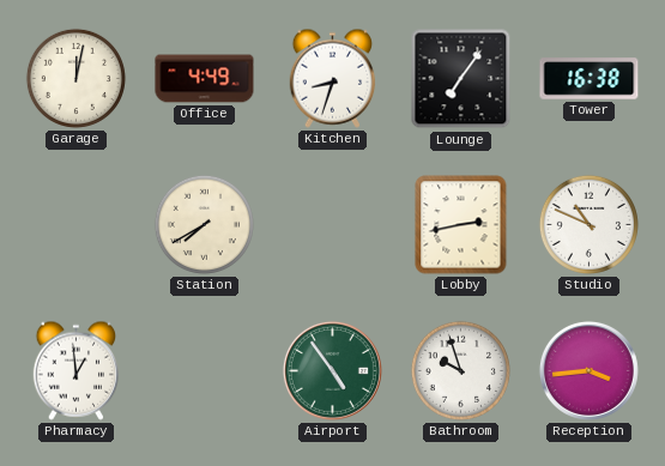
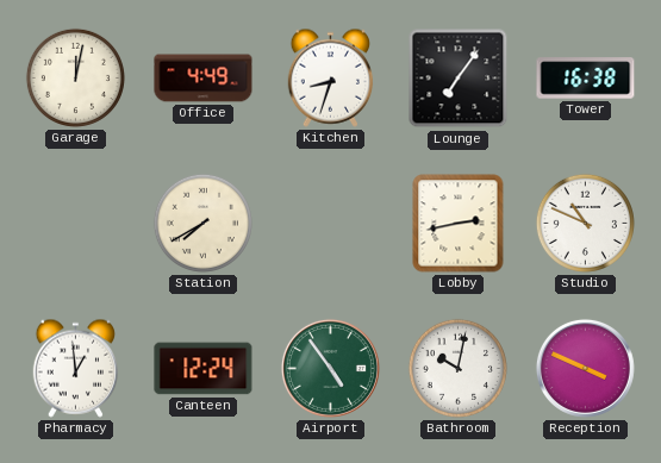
Canteen: none -> 12:24 (204, 369)
Bathroom: 9:57 -> 10:02 (457, 368)
Reception: 3:44 -> 3:49 (585, 368)
